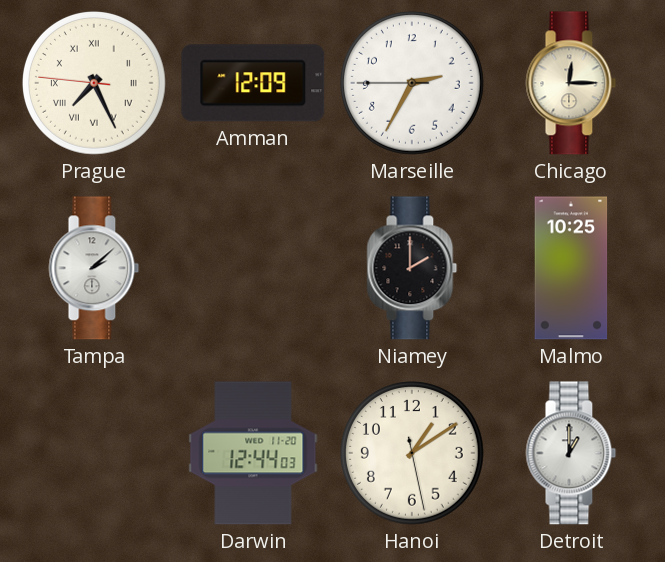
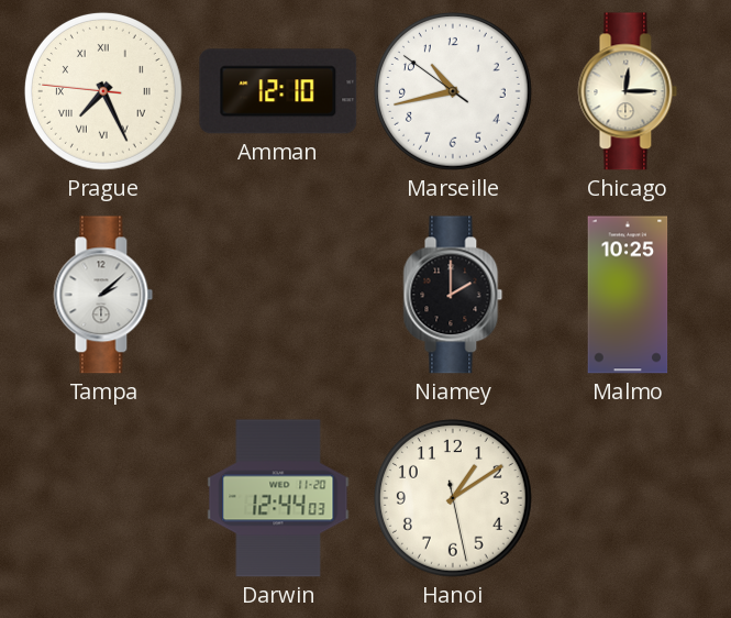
Amman: 12:09 -> 12:10 (278, 91)
Marseille: 2:34 -> 10:42 (453, 91)
Detroit: 1:00 -> none (571, 453)
